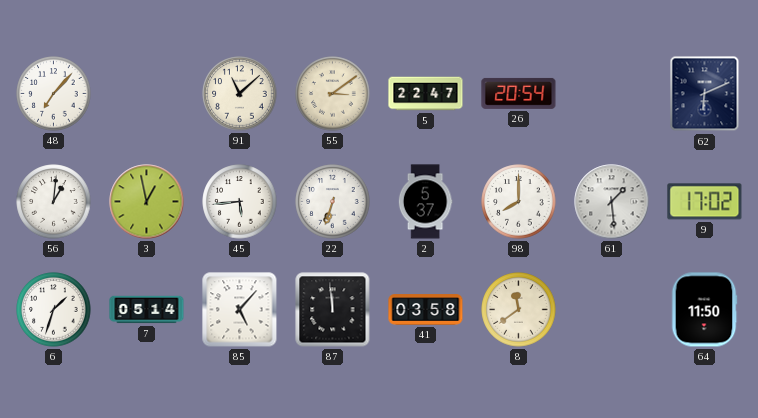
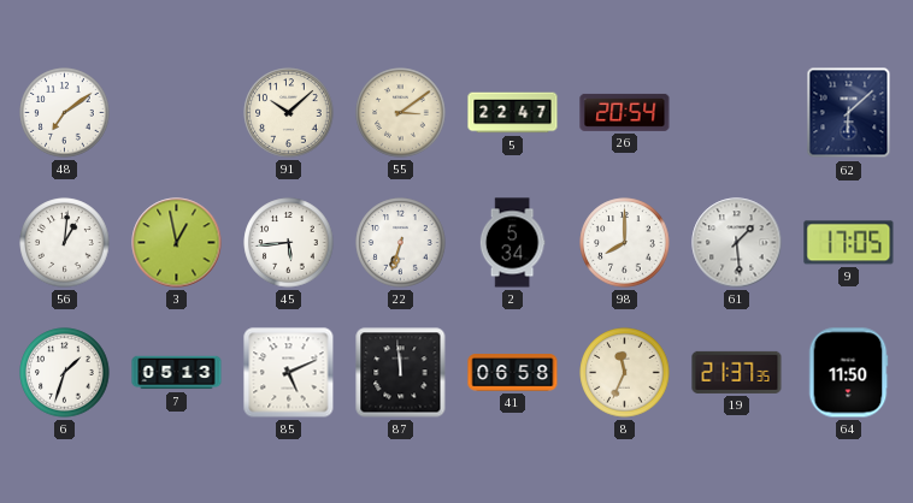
48: 7:07 -> 7:09 (65, 113)
91: 11:08 -> 10:08 (289, 113)
62: 6:11 -> 6:08 (849, 113)
2: 5:37 -> 5:34 (512, 243)
9: 17:02 -> 17:05 (849, 243)
7: 05:14 -> 05:13 (177, 373)
85: 5:07 -> 5:11 (289, 373)
41: 03:58 -> 06:58 (513, 373)
8: 11:39 -> 11:34 (625, 373)
19: none -> 21:37 (737, 372)
